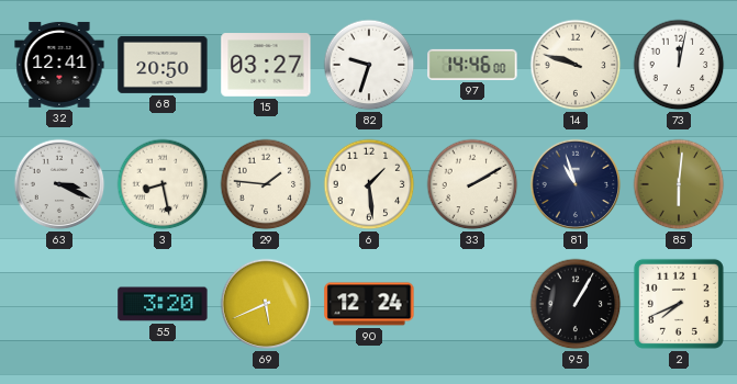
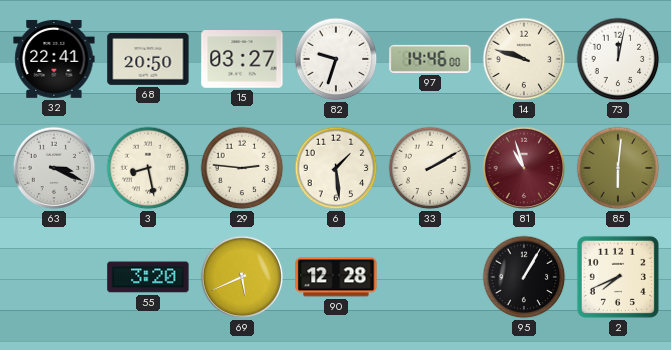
32: 12:41 -> 22:41 (54, 59)
29: 1:46 -> 2:46 (242, 168)
81 dial: navy -> burgundy (524, 168)
90: 12:24 -> 12:28 (336, 277)
